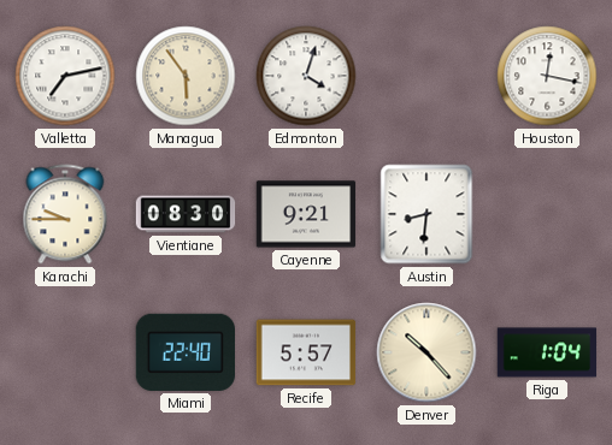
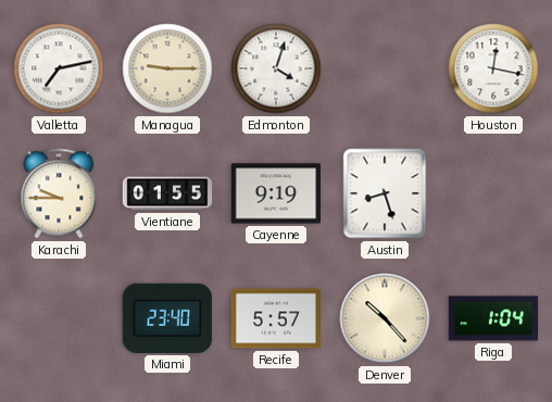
Managua: 5:54 -> 9:15 (167, 68)
Vientiane: 08:30 -> 01:55 (167, 193)
Cayenne: 9:21 -> 9:19 (276, 193)
Austin: 8:31 -> 8:27 (385, 193)
Miami: 22:40 -> 23:40 (166, 318)
